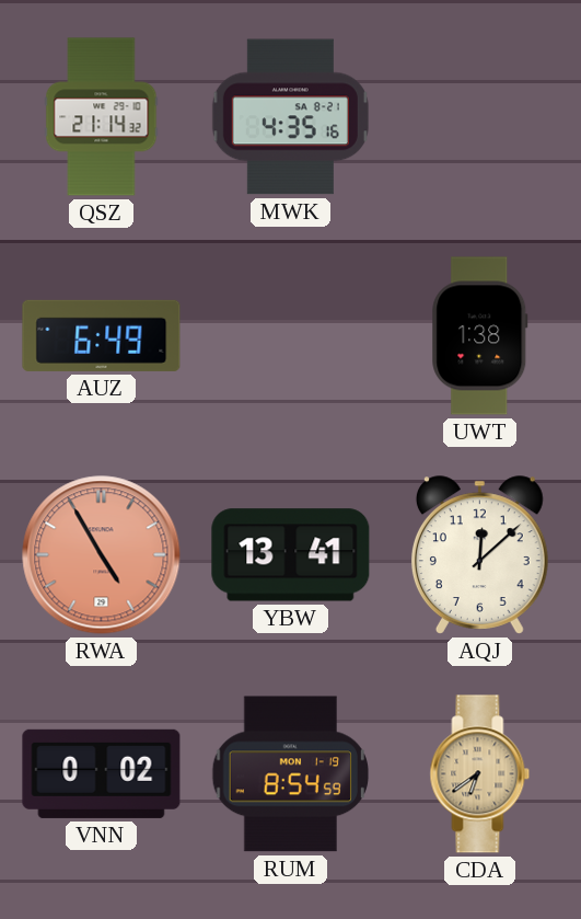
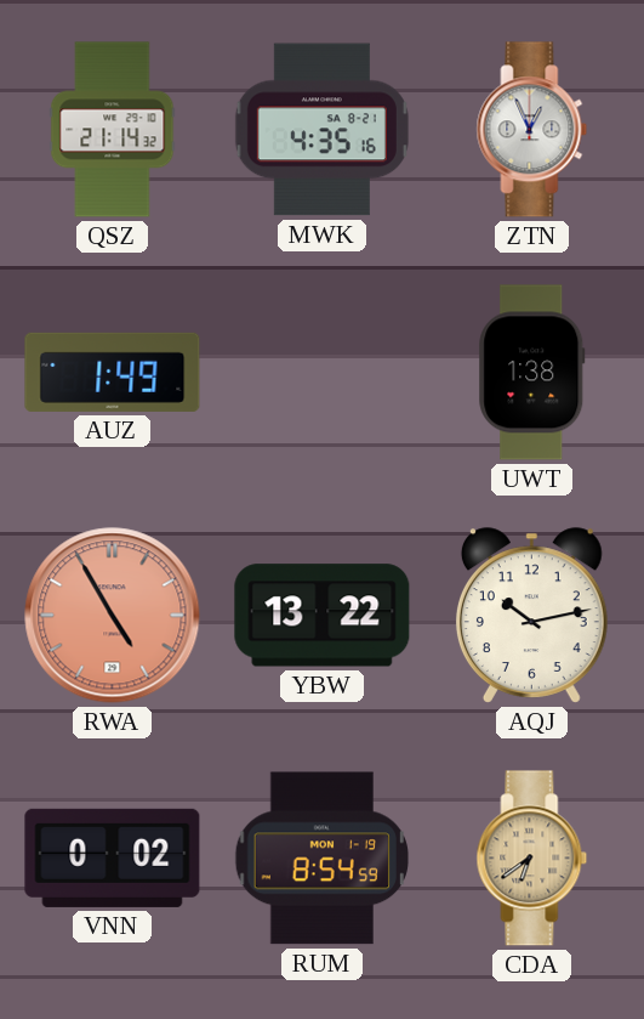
ZTN: none -> 12:56 (532, 130)
AUZ: 6:49 -> 1:49 (113, 372)
YBW: 13:41 -> 13:22 (323, 616)
AQJ: 12:08 -> 10:13 (531, 616)
